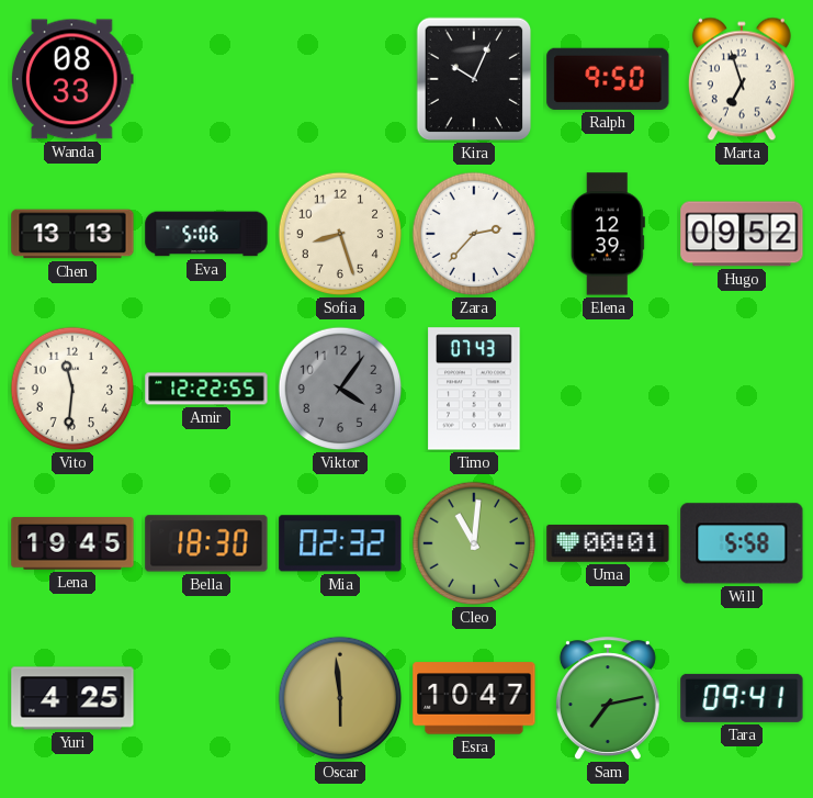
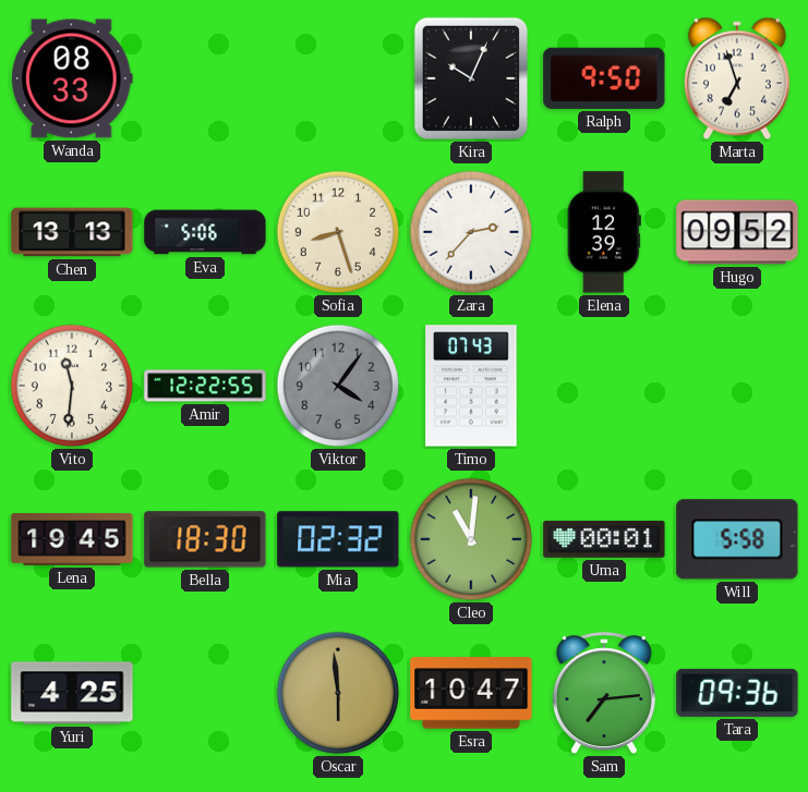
Sam: 7:13 -> 7:14 (604, 694)
Tara: 09:41 -> 09:36 (737, 693)
